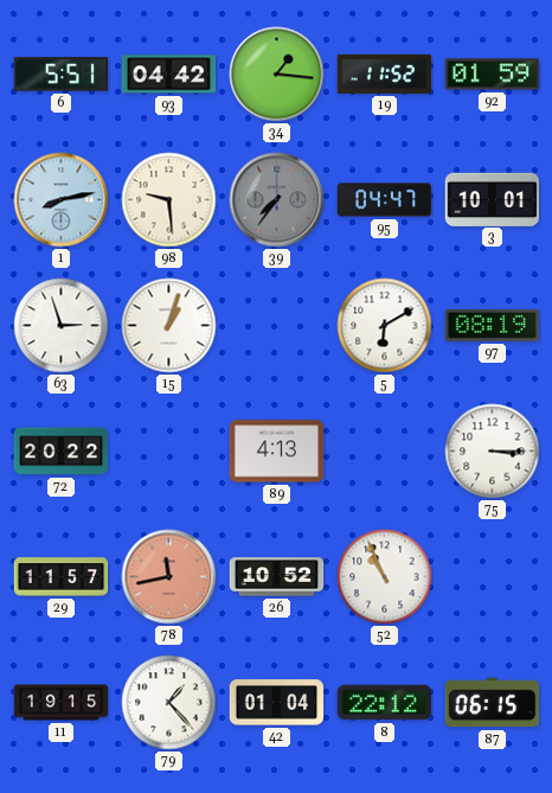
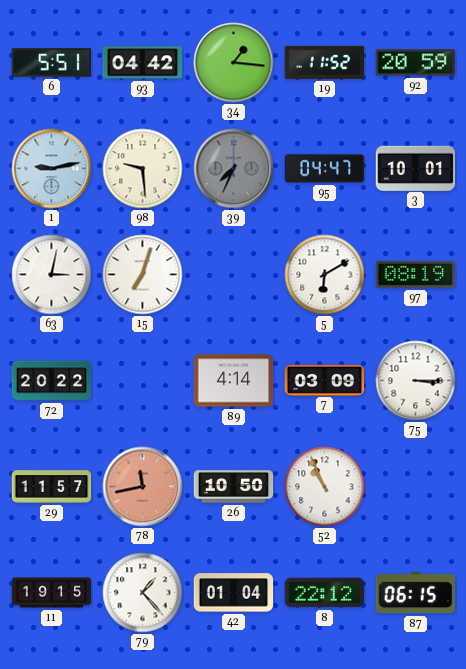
92: 01:59 -> 20:59 (416, 63)
1: 8:13 -> 9:13 (52, 169)
39: 7:36 -> 7:34 (234, 169)
63: 2:57 -> 3:02 (52, 275)
15: 1:03 -> 7:03 (143, 275)
89: 4:13 -> 4:14 (234, 381)
7: none -> 03:09 (325, 380)
26: 10:52 -> 10:50 (234, 487)
